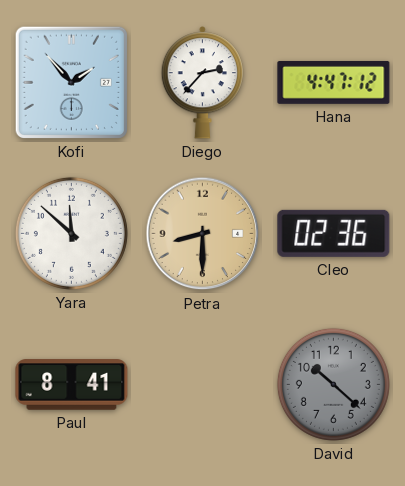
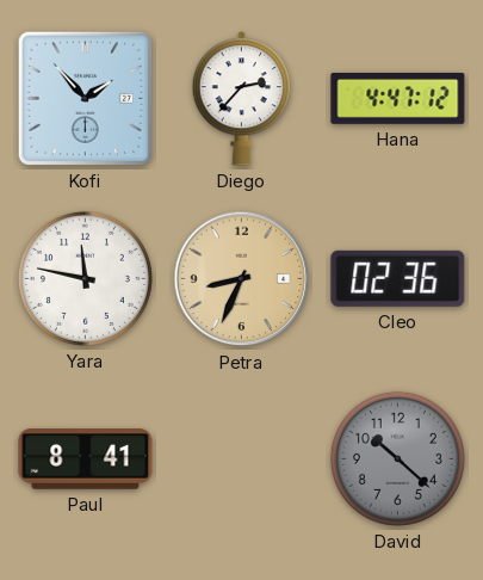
Yara: 11:52 -> 11:47 (85, 278)
Petra: 8:30 -> 8:34 (242, 279)
